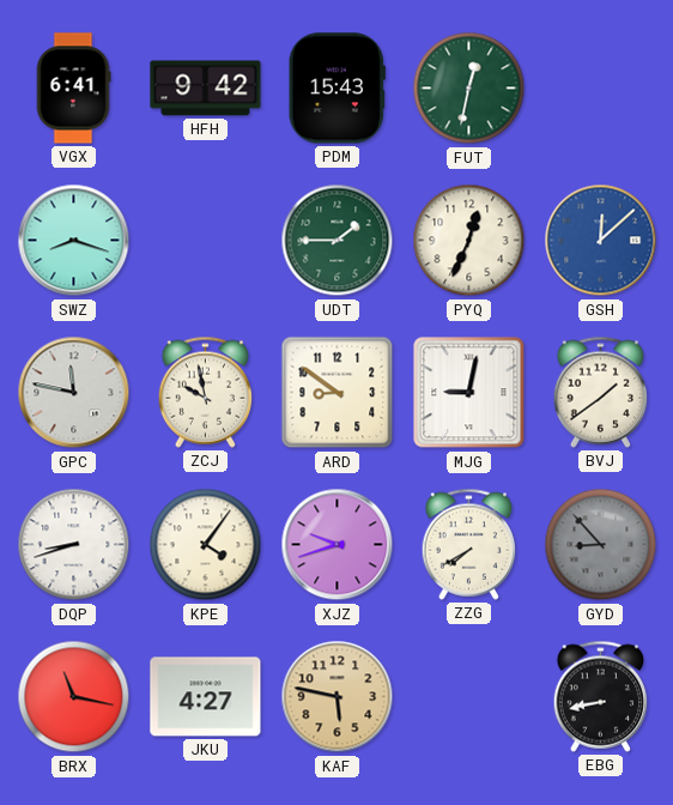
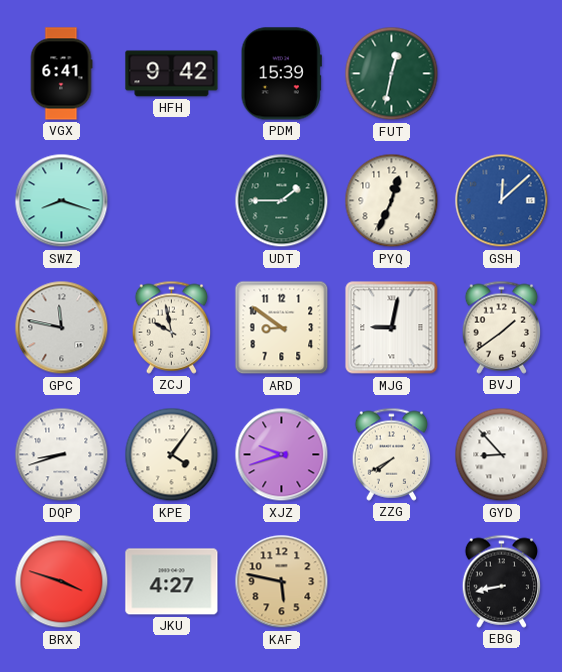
PDM: 15:43 -> 15:39 (281, 74)
GYD dial: grey -> white (502, 455)
BRX: 11:17 -> 3:48 (62, 582)
